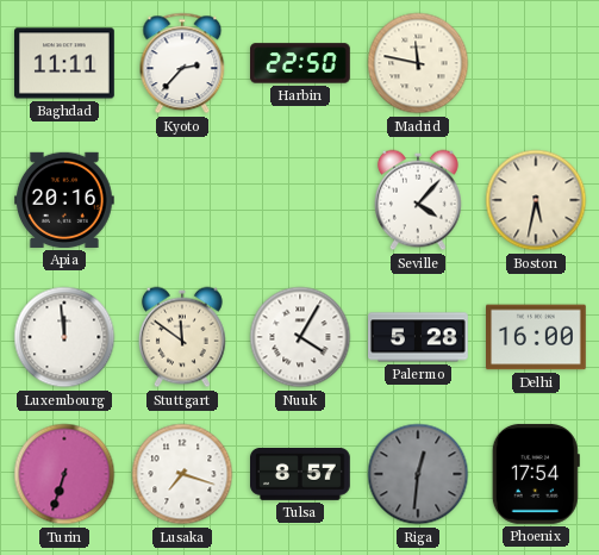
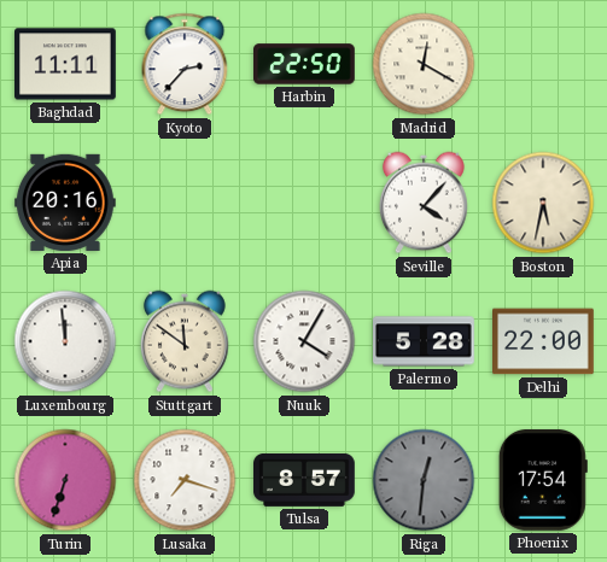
Madrid: 11:47 -> 12:20 (424, 64)
Delhi: 16:00 -> 22:00 (544, 341)
